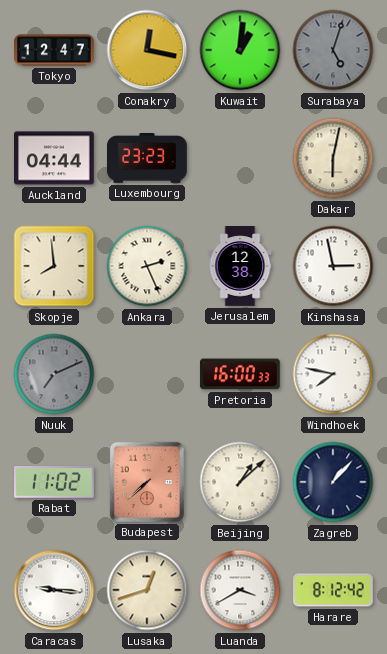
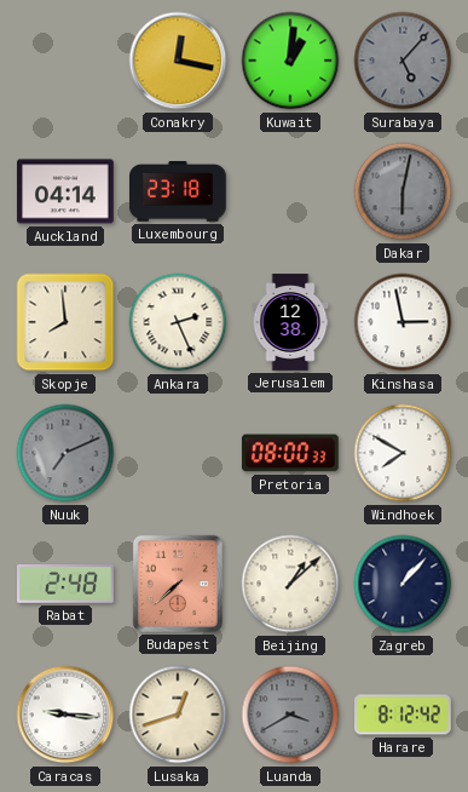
Tokyo: 12:47 -> none (54, 50)
Surabaya: 5:03 -> 5:07 (403, 61)
Auckland: 04:44 -> 04:14 (67, 191)
Luxembourg: 23:23 -> 23:18 (179, 193)
Dakar dial: cream -> grey (403, 191)
Pretoria: 16:00 -> 08:00 (290, 453)
Windhoek: 7:47 -> 7:50 (403, 453)
Rabat: 11:02 -> 2:48 (67, 584)
Luanda dial: white -> grey (290, 714)
